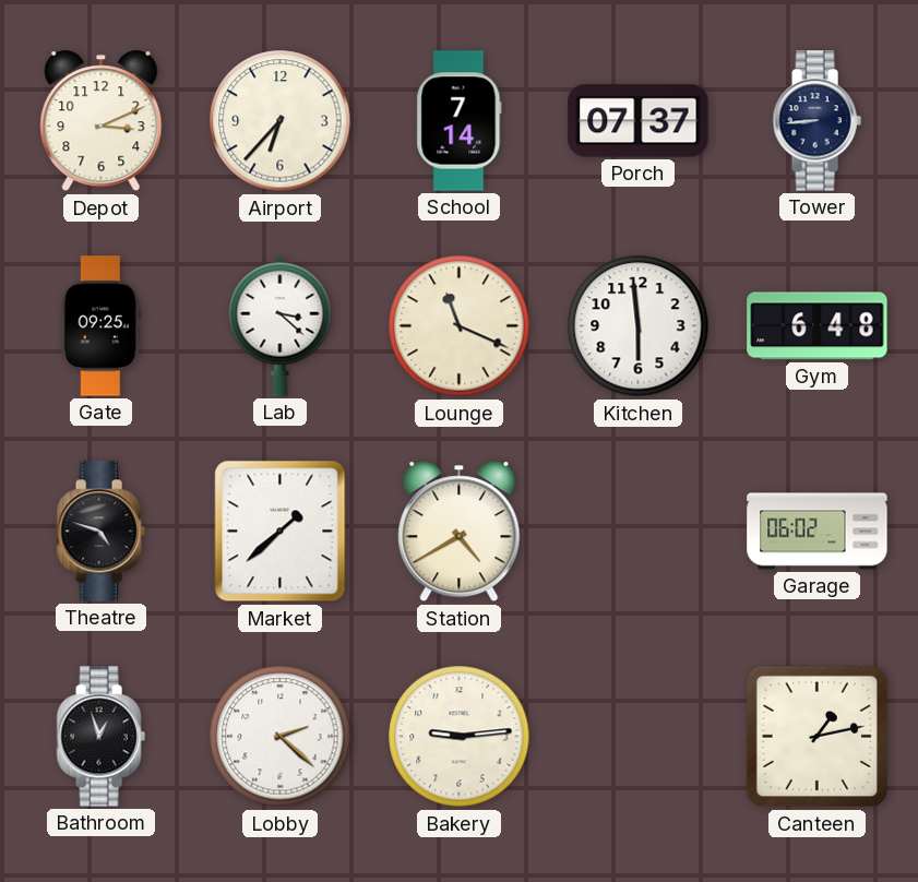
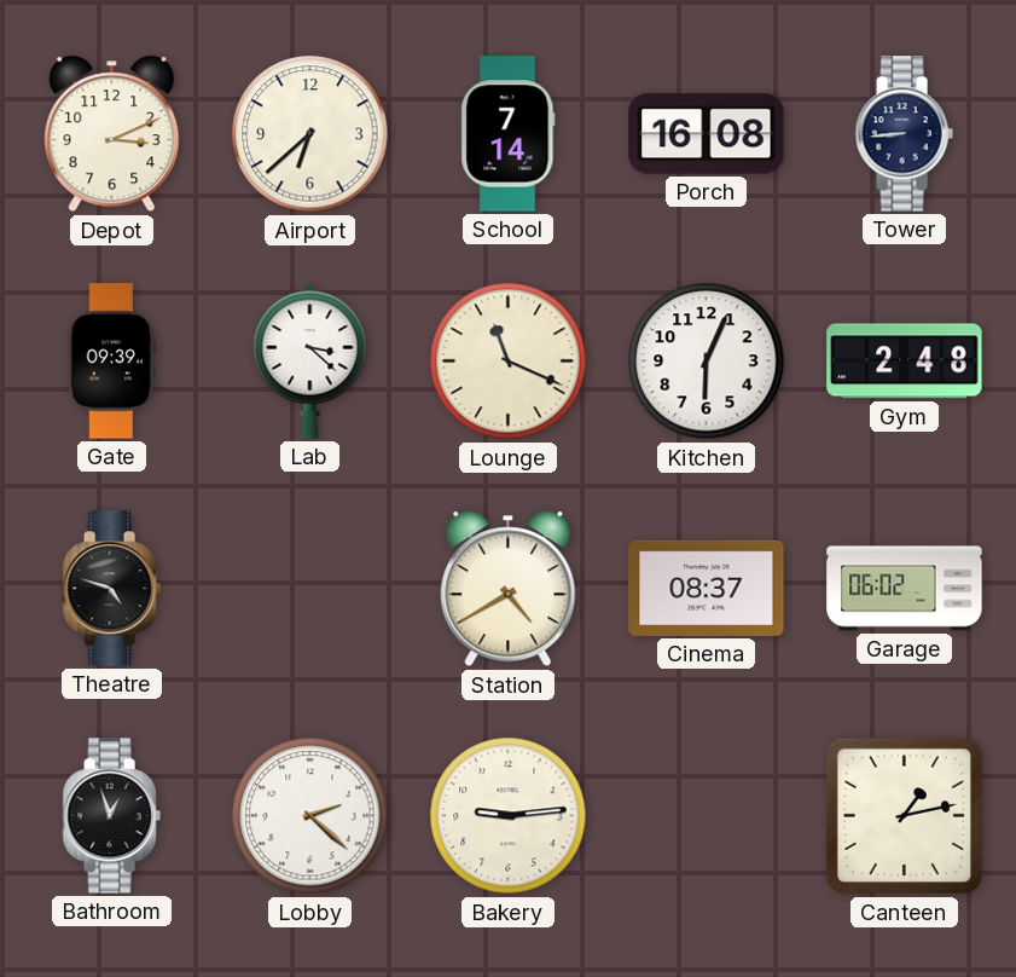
Airport: 6:37 -> 6:38 (310, 134)
Porch: 07:37 -> 16:08 (707, 134)
Gate: 09:25 -> 09:39 (111, 362)
Kitchen: 5:59 -> 6:04 (707, 362)
Gym: 6:48 -> 2:48 (905, 362)
Market: 1:38 -> none (281, 532)
Cinema: none -> 08:37 (707, 588)
